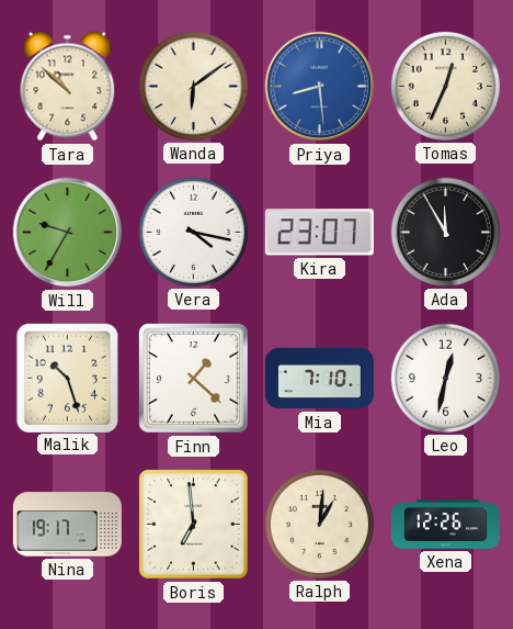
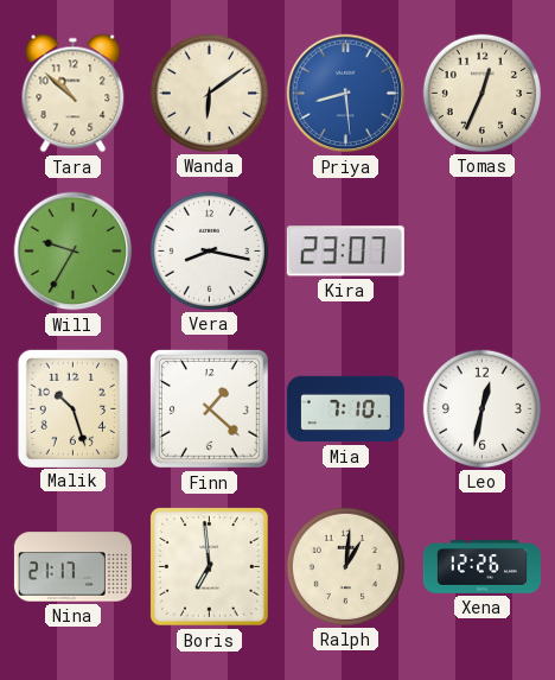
Vera: 4:17 -> 8:17 (209, 250)
Ada: 11:55 -> none (445, 232)
Nina: 19:17 -> 21:17 (72, 567)
